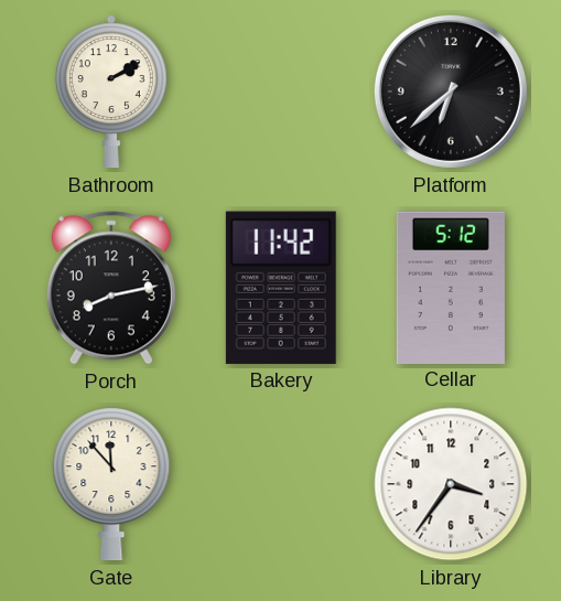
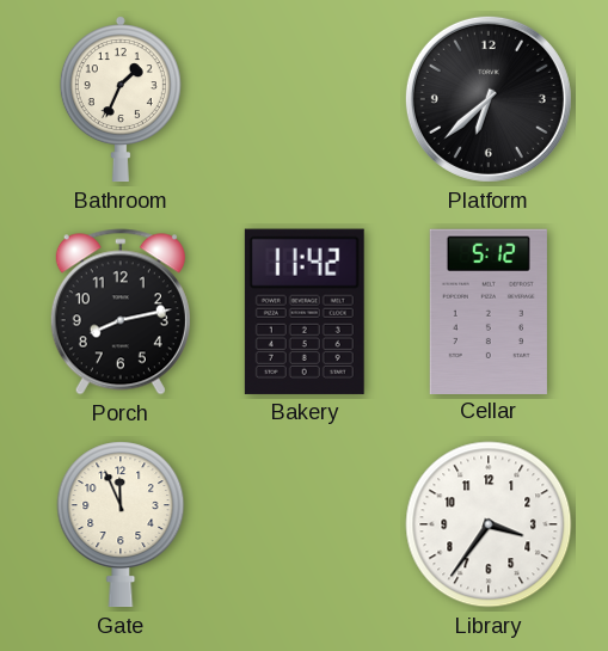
Bathroom: 2:10 -> 1:34 (121, 99)
Gate: 11:53 -> 11:56 (121, 524)
